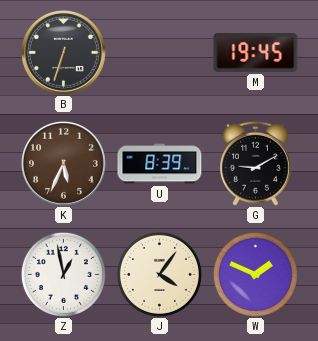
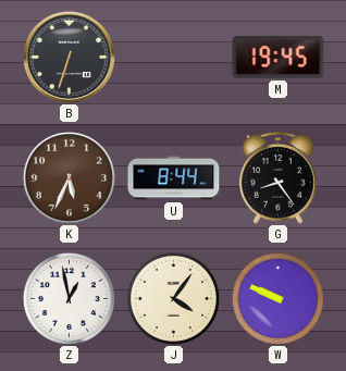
U: 8:39 -> 8:44 (174, 178)
G: 9:10 -> 8:24 (277, 177)
W: 1:49 -> 9:49 (277, 298)
